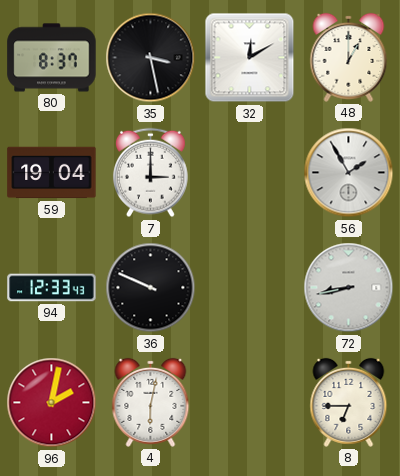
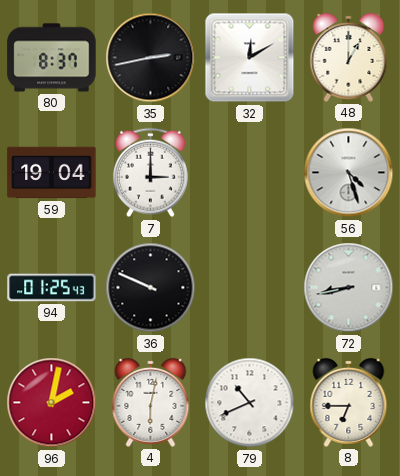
35: 3:28 -> 2:43 (151, 58)
56: 1:55 -> 4:27 (349, 173)
94: 12:33 -> 01:25 (52, 288)
79: none -> 10:41 (250, 403)
